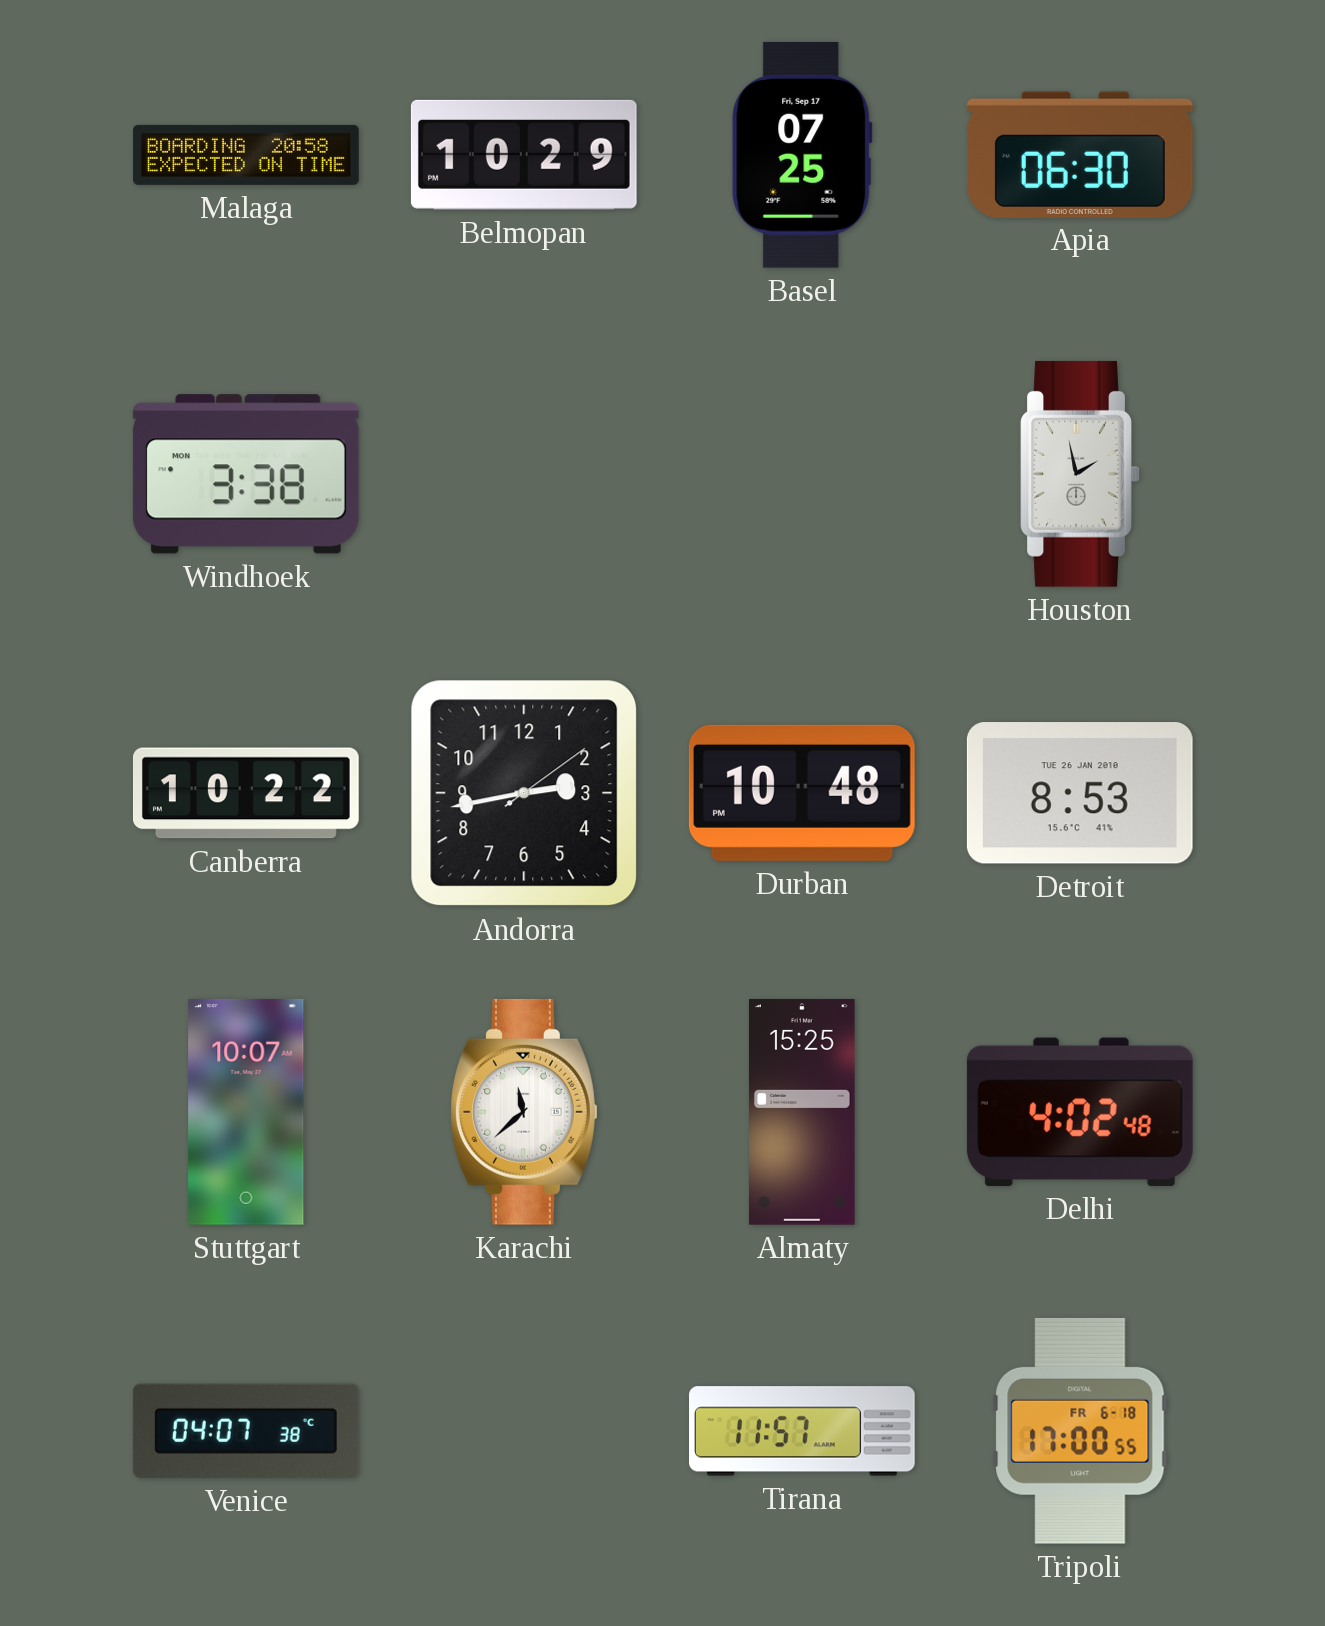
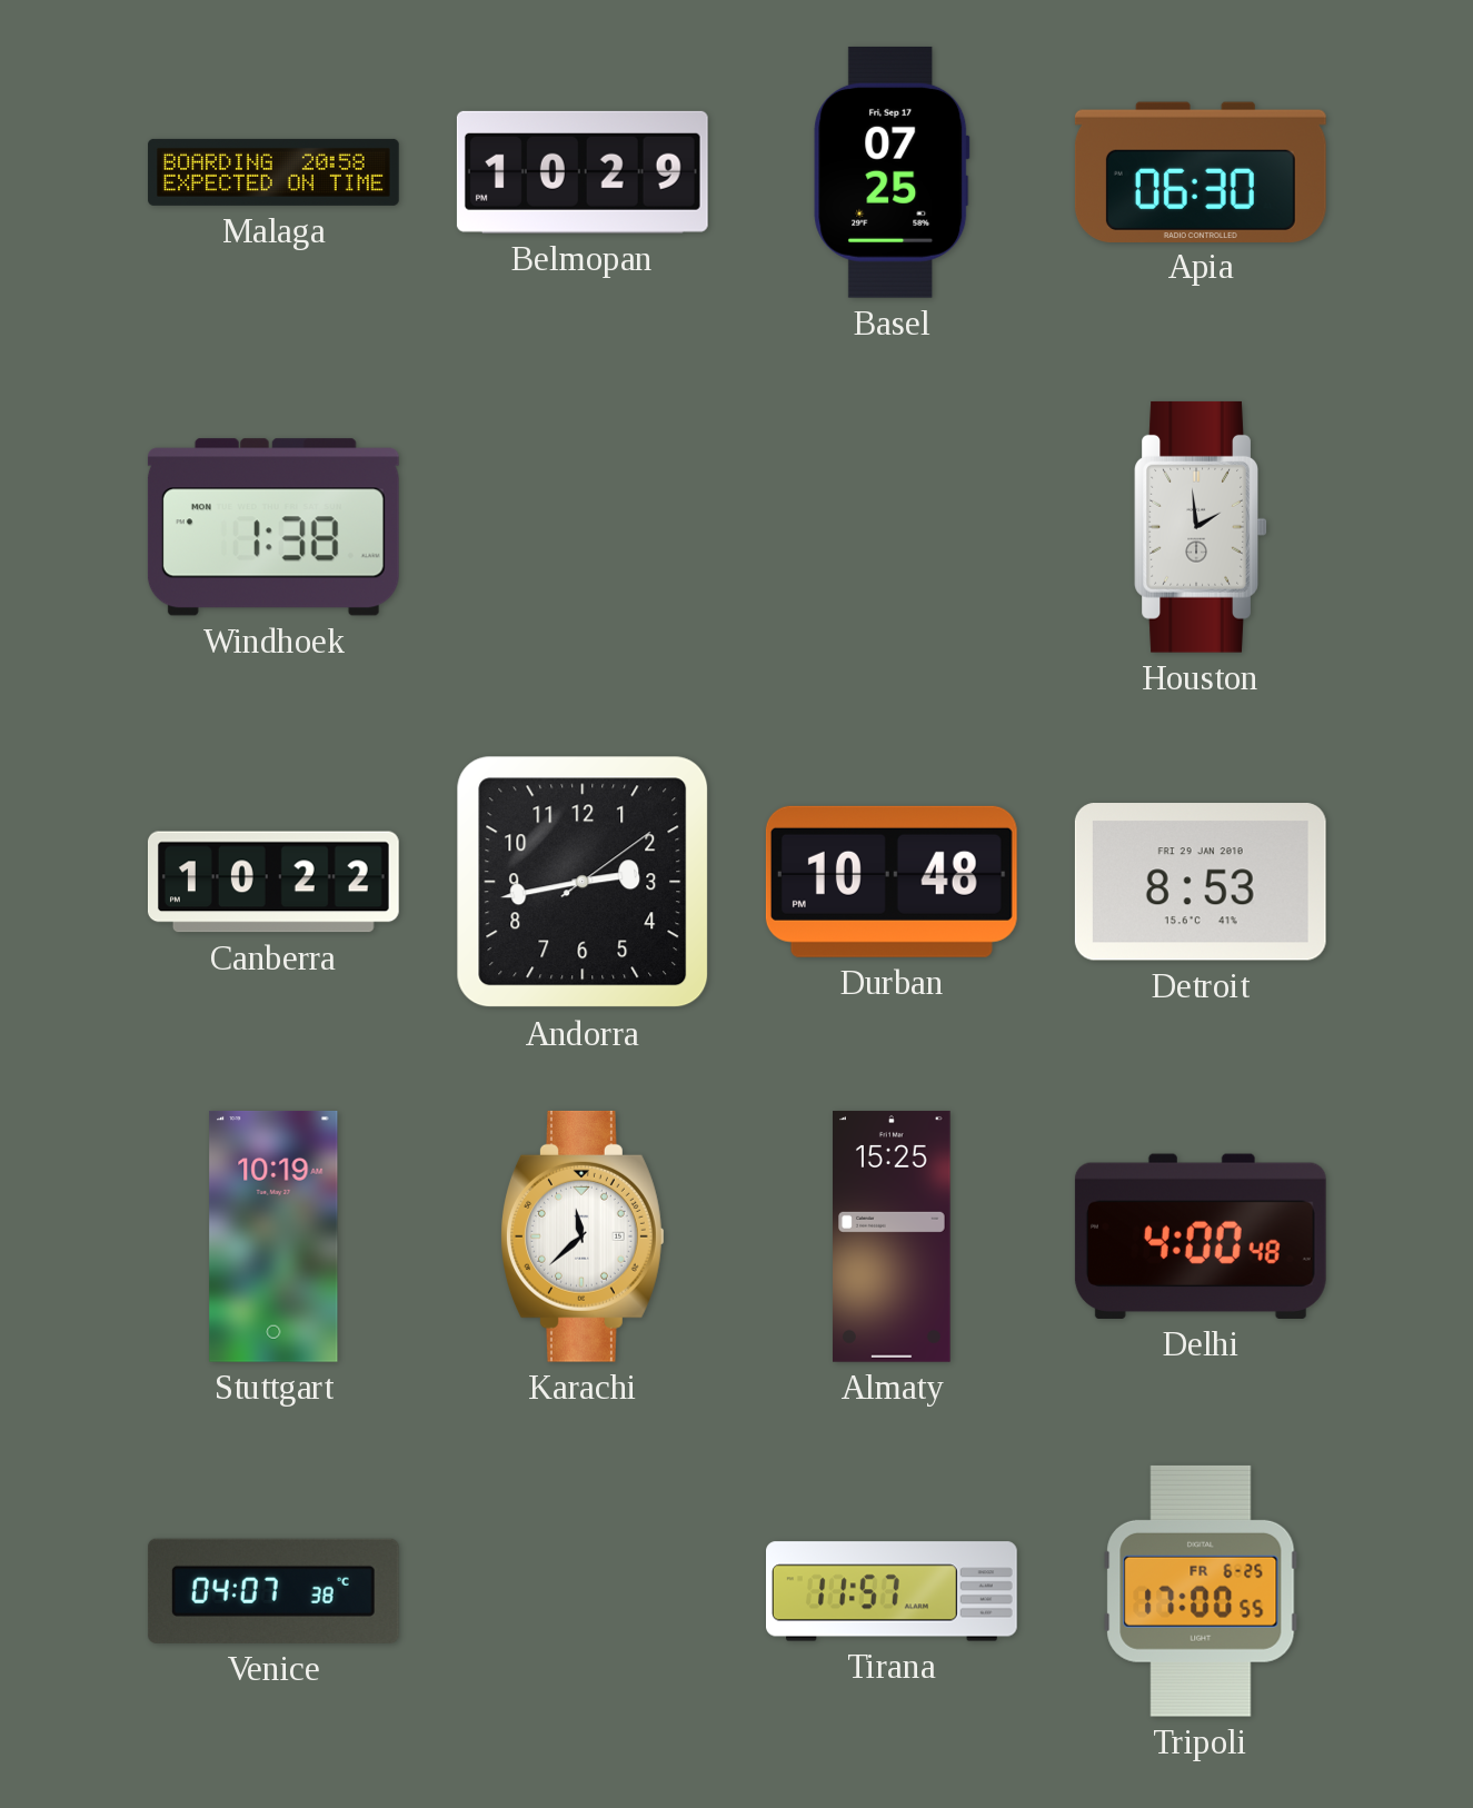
Windhoek: 3:38 -> 1:38 (273, 527)
Houston: 1:58 -> 1:59 (1201, 527)
Detroit date: TUE 26 JAN 2010 -> FRI 29 JAN 2010 (1201, 882)
Stuttgart: 10:07 -> 10:19 (273, 1236)
Delhi: 4:02 -> 4:00 (1201, 1236)
Tripoli date: FR 6-18 -> FR 6-25 (1201, 1591)
